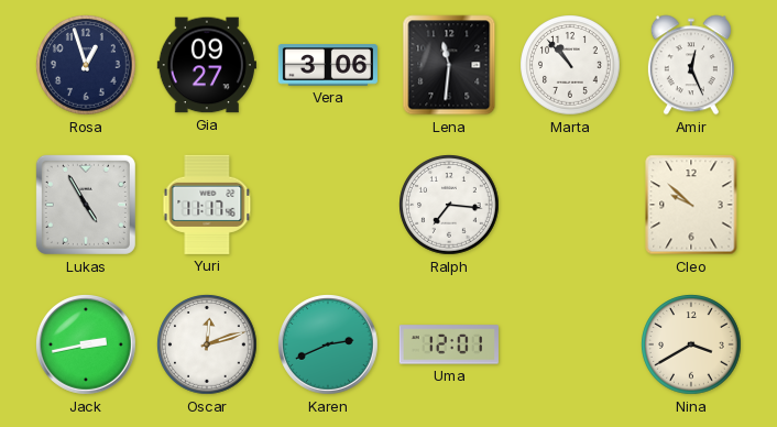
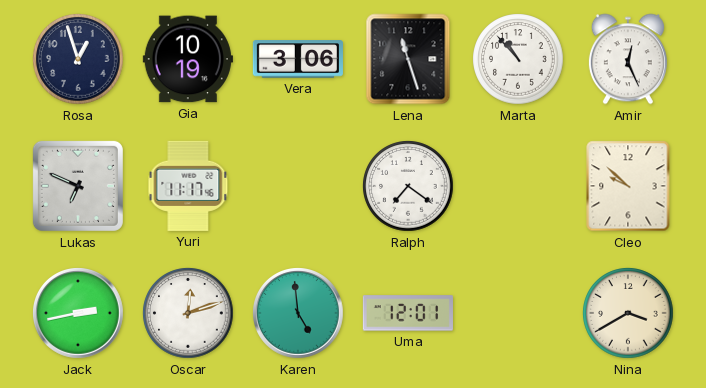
Gia: 09:27 -> 10:19 (188, 59)
Lena: 11:31 -> 11:27 (408, 59)
Lukas: 4:55 -> 6:49 (78, 186)
Ralph: 7:16 -> 7:21 (408, 186)
Karen: 2:41 -> 4:59 (299, 314)
